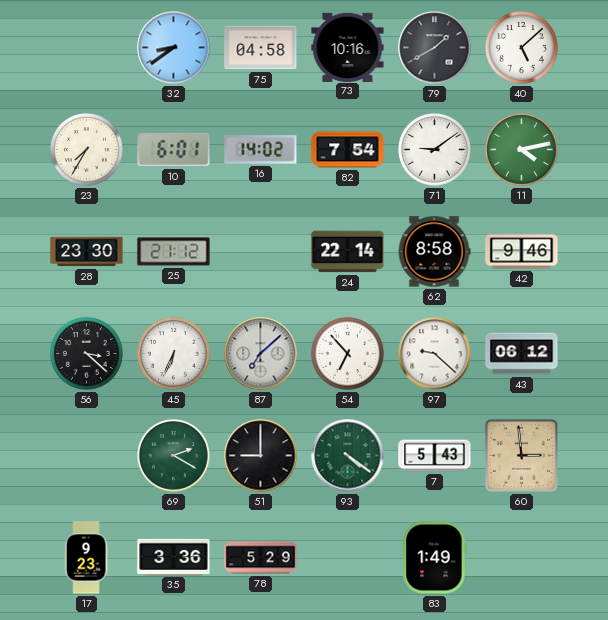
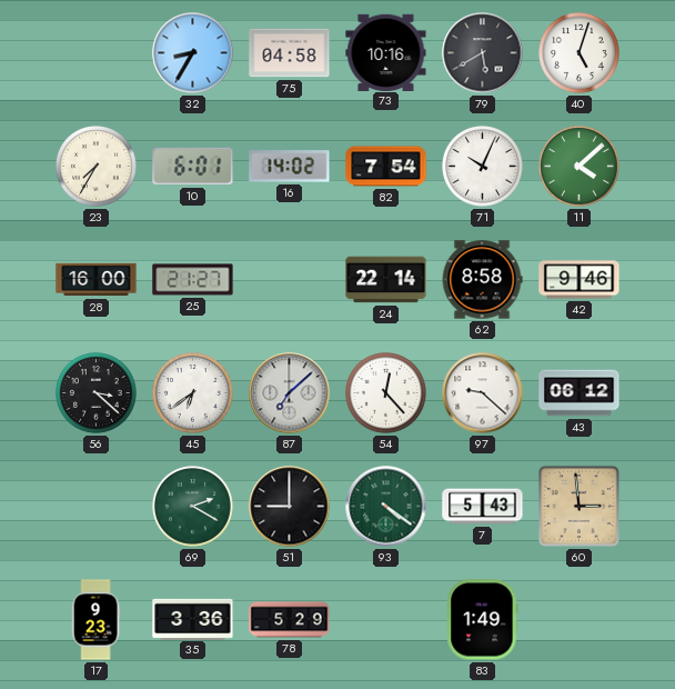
32: 8:39 -> 8:35 (193, 53)
79: 1:40 -> 5:40 (483, 53)
40: 5:08 -> 5:03 (580, 53)
71: 9:09 -> 10:04 (483, 167)
11: 4:13 -> 4:08 (580, 167)
28: 23:30 -> 16:00 (97, 280)
25: 21:12 -> 21:27 (193, 280)
45: 6:34 -> 6:39 (193, 393)
54: 6:53 -> 12:23 (386, 393)
